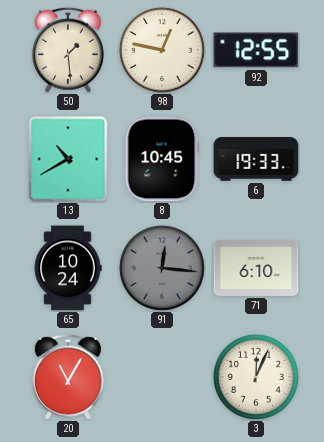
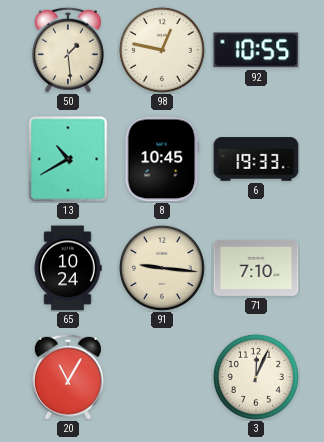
92: 12:55 -> 10:55 (256, 50)
91: 12:16 -> 9:16 (162, 268)
91 dial: grey -> cream (162, 268)
71: 6:10 -> 7:10 (256, 268)
